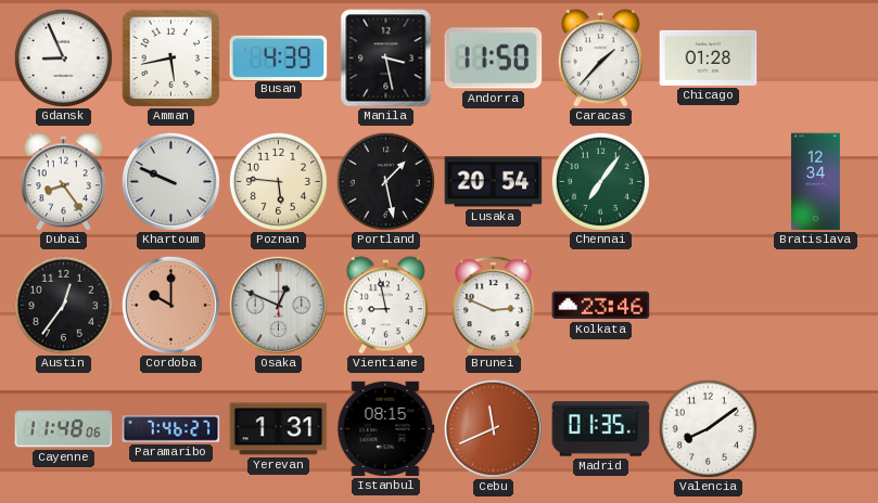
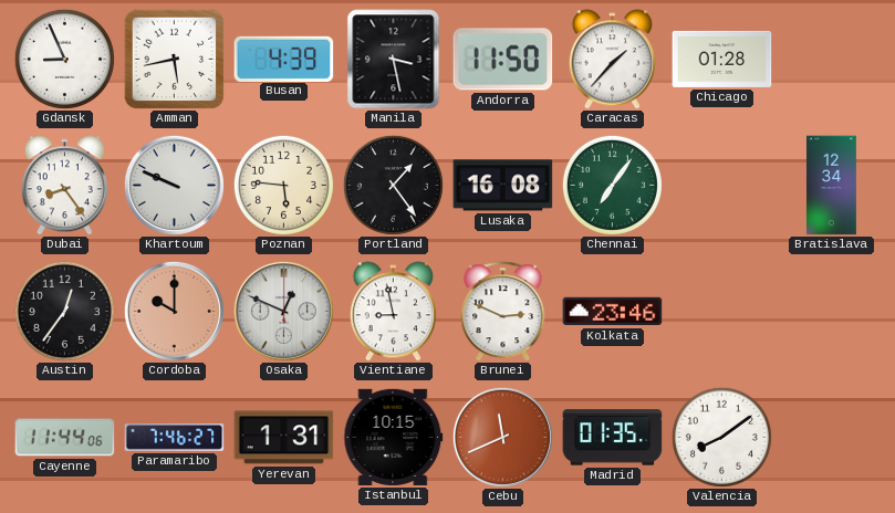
Portland: 1:28 -> 1:24 (393, 185)
Lusaka: 20:54 -> 16:08 (503, 186)
Cayenne: 11:48 -> 11:44 (65, 438)
Istanbul: 08:15 -> 10:15 (394, 437)
